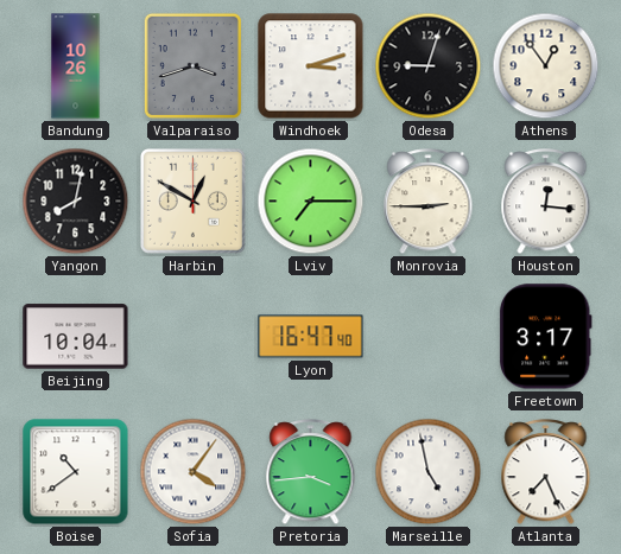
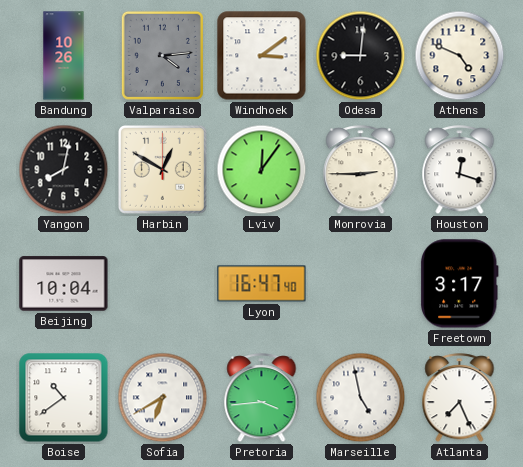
Valparaiso: 3:42 -> 4:14 (162, 55)
Windhoek: 3:12 -> 3:09 (262, 56)
Odesa: 9:03 -> 9:01 (361, 56)
Athens: 12:54 -> 4:49 (460, 56)
Lviv: 7:15 -> 12:06 (262, 170)
Houston: 12:16 -> 12:18 (460, 170)
Sofia: 4:06 -> 6:40 (163, 398)
